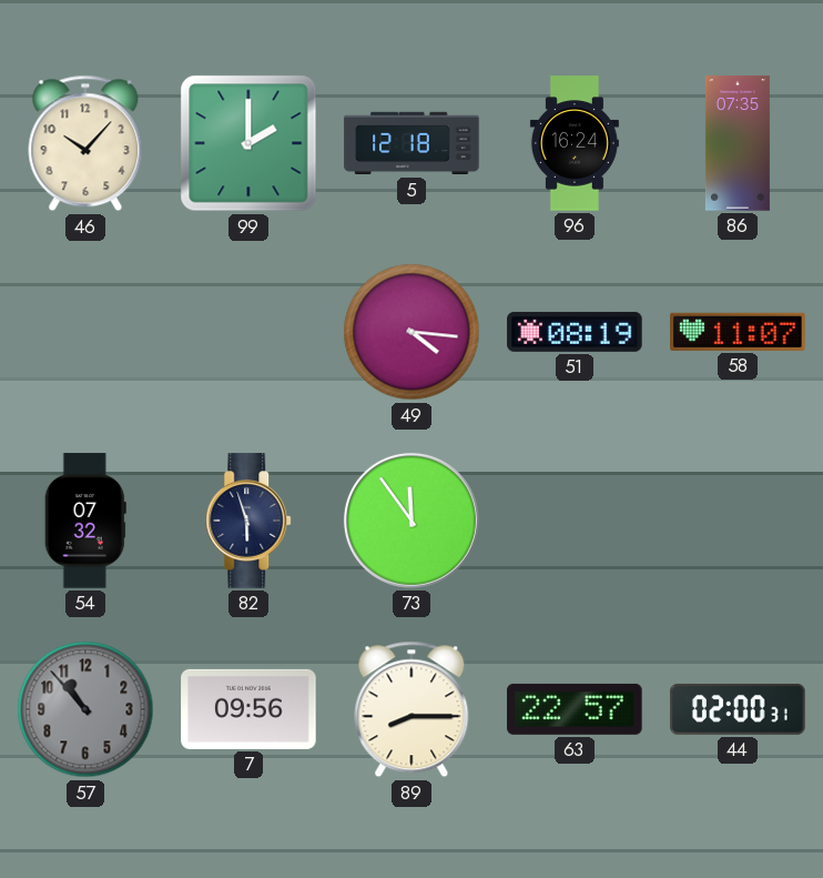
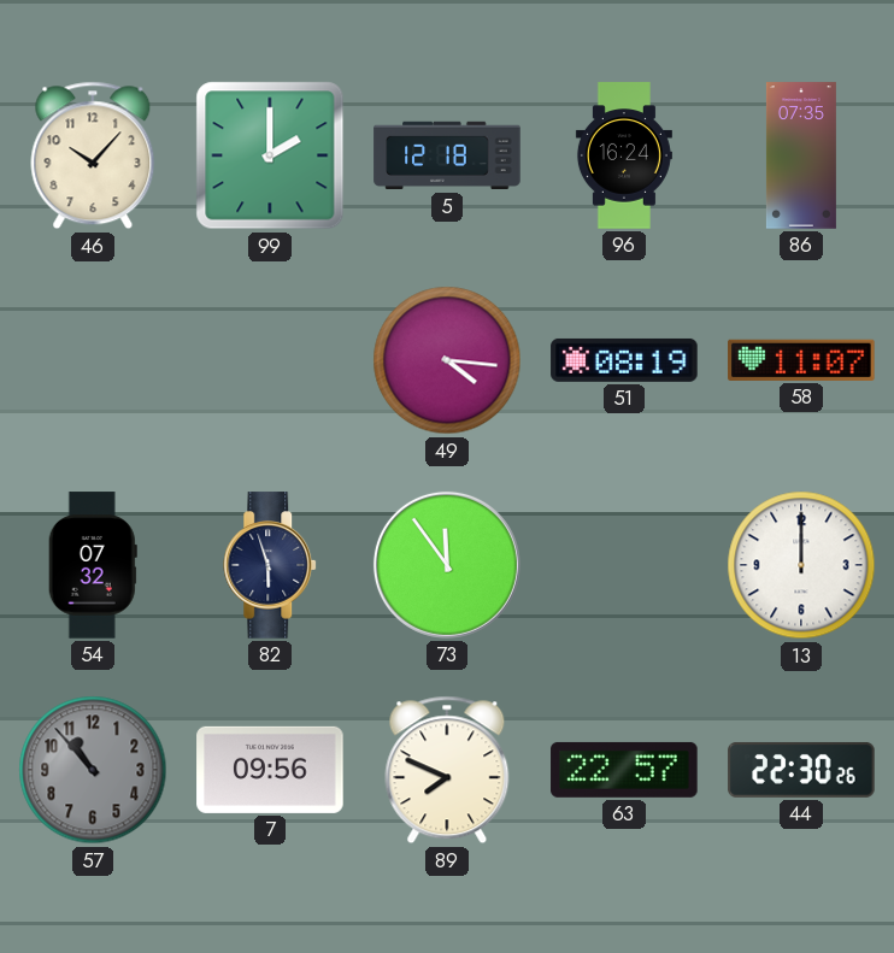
13: none -> 12:00 (801, 565)
89: 8:15 -> 7:49 (447, 770)
44: 02:00 -> 22:30 (801, 770)
